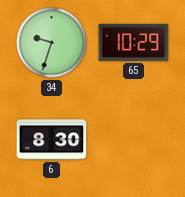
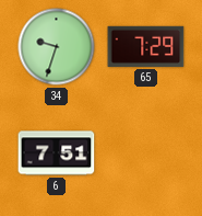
65: 10:29 -> 7:29 (146, 46)
6: 8:30 -> 7:51 (57, 154)
